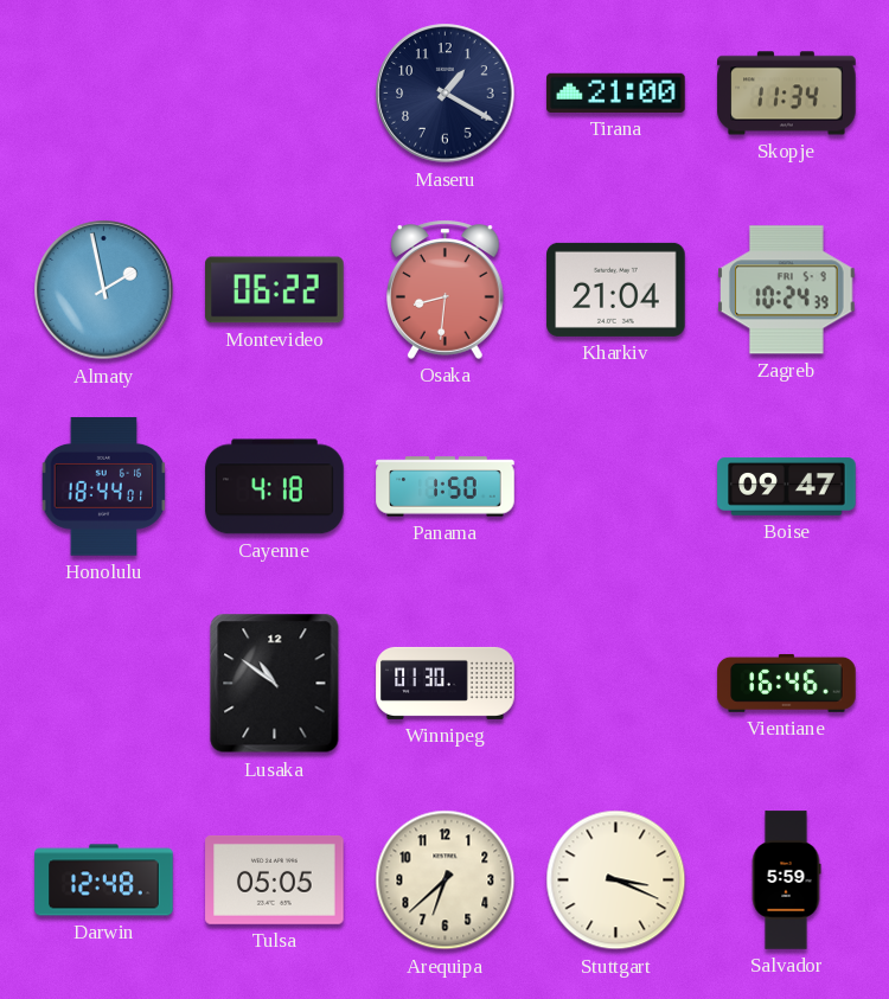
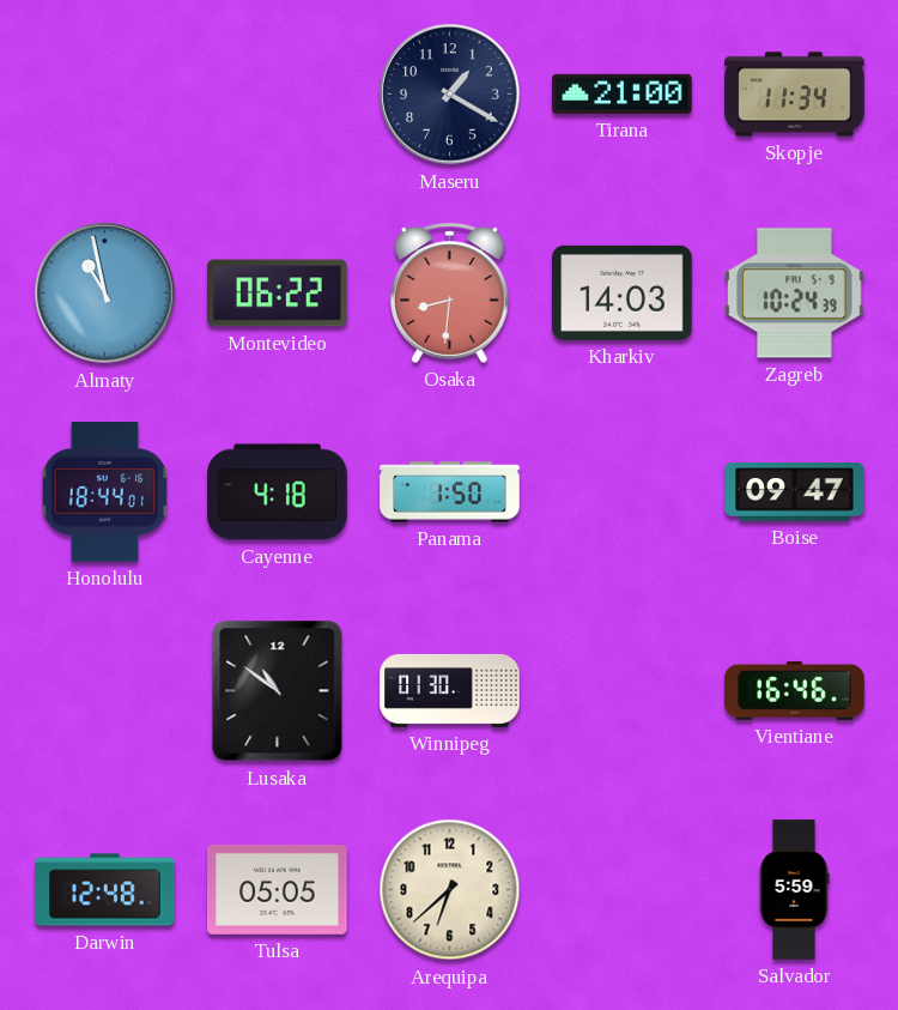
Almaty: 1:58 -> 10:58 (105, 294)
Kharkiv: 21:04 -> 14:03 (623, 292)
Stuttgart: 3:19 -> none (616, 880)
